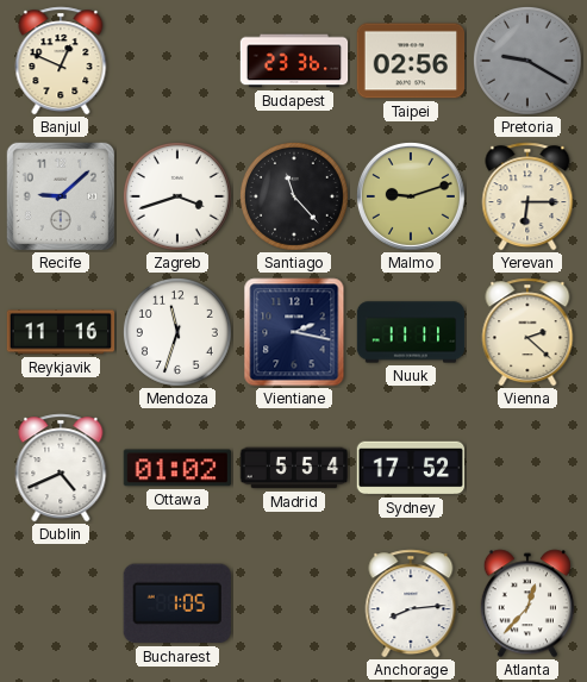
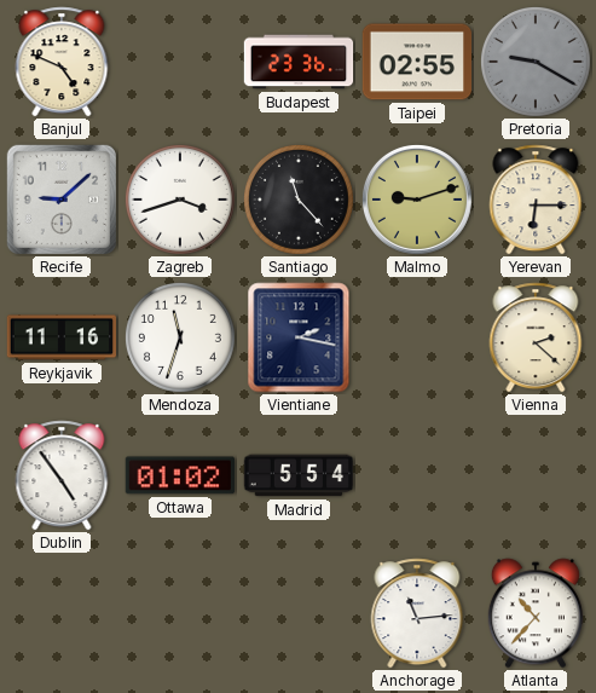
Banjul: 12:49 -> 4:49 (62, 62)
Taipei: 02:56 -> 02:55 (417, 62)
Nuuk: 11:11 -> none (411, 332)
Dublin: 4:41 -> 4:54 (62, 475)
Sydney: 17:52 -> none (411, 468)
Bucharest: 1:05 -> none (177, 603)
Anchorage: 8:14 -> 11:14 (417, 613)
Atlanta: 12:37 -> 10:37 (536, 613)
